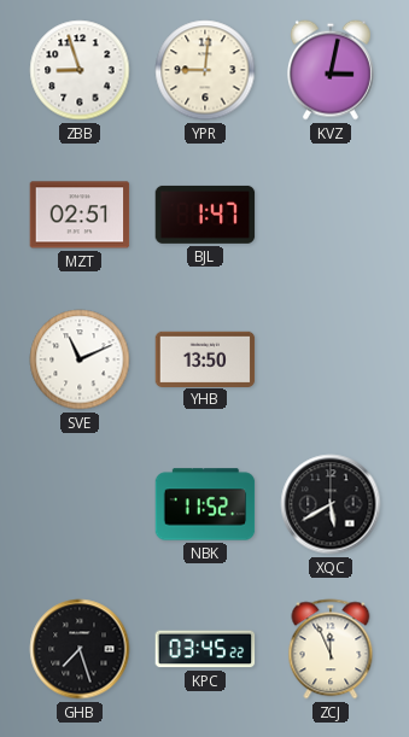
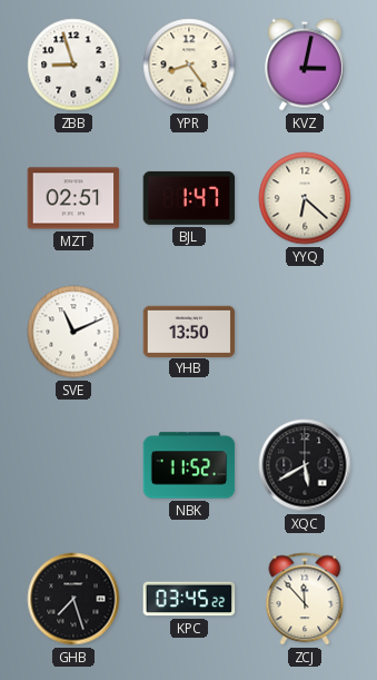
YPR: 9:01 -> 8:24 (189, 65)
YYQ: none -> 6:22 (305, 198)
ZCJ: 11:56 -> 11:53 (305, 599)
